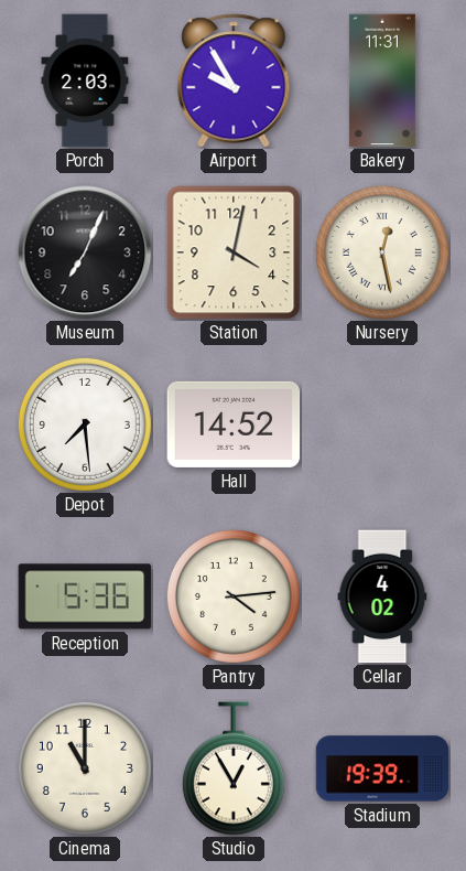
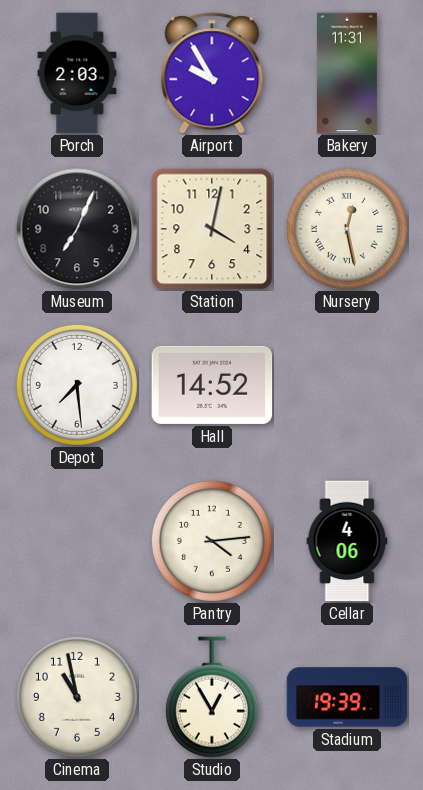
Reception: 5:36 -> none (85, 596)
Cellar: 4:02 -> 4:06 (347, 541)
Cinema: 11:00 -> 10:58 (77, 697)
